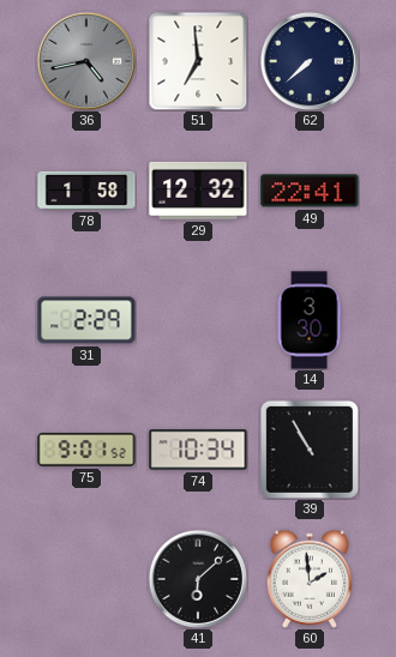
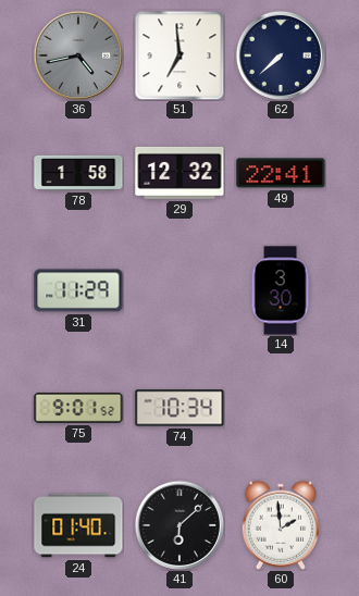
31: 2:29 -> 11:29 (78, 290)
39: 10:55 -> none (310, 450)
24: none -> 01:40 (78, 525)
